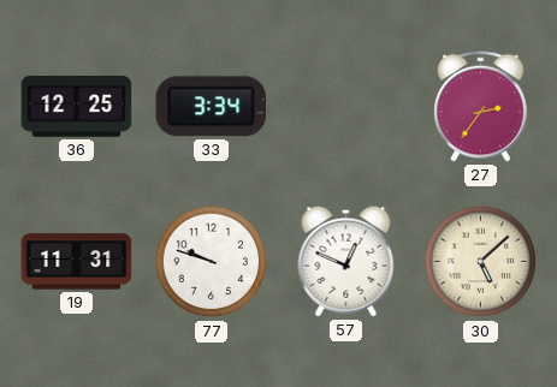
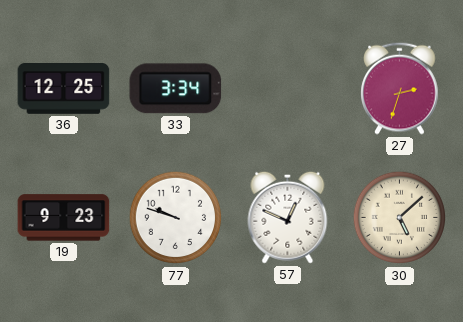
27: 2:36 -> 2:33 (400, 88)
19: 11:31 -> 9:23 (64, 218)
